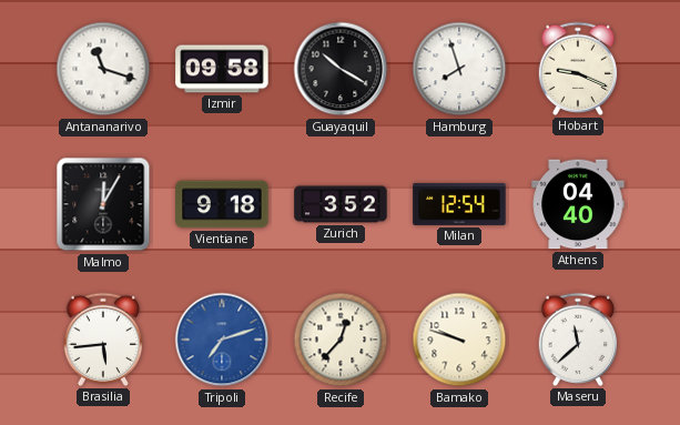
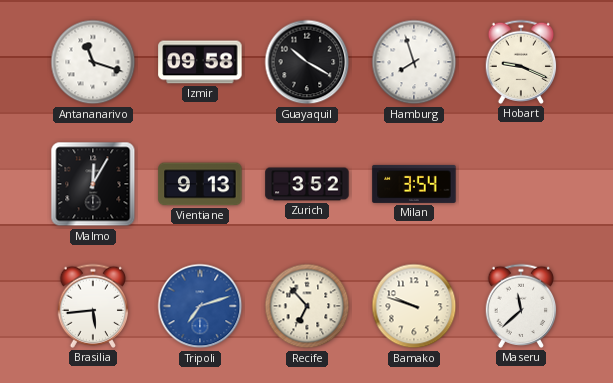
Vientiane: 9:18 -> 9:13 (200, 184)
Milan: 12:54 -> 3:54 (414, 184)
Athens: 04:40 -> none (578, 204)
Recife: 12:37 -> 6:53 (307, 306)
